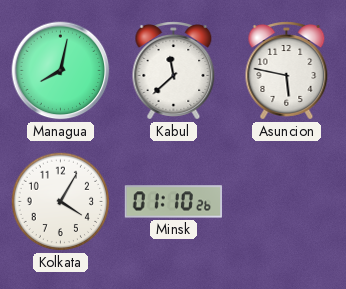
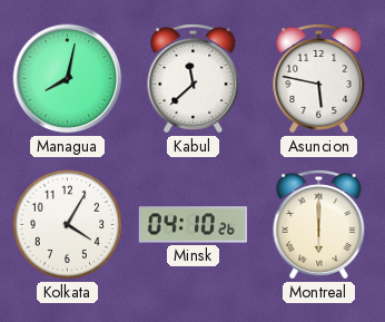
Minsk: 01:10 -> 04:10 (192, 225)
Montreal: none -> 6:00 (319, 225)
